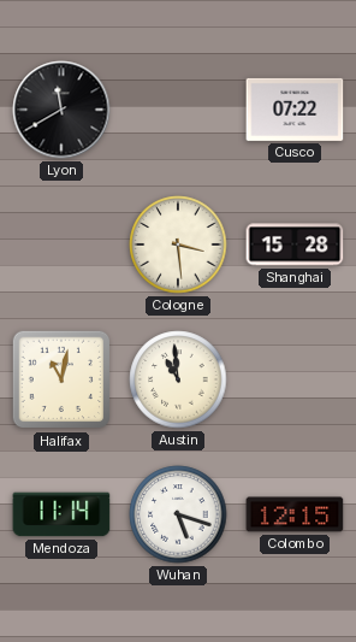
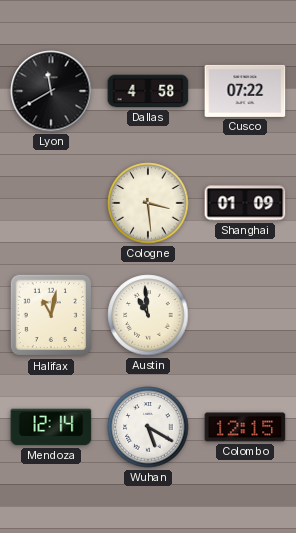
Dallas: none -> 4:58 (148, 91)
Shanghai: 15:28 -> 01:09 (245, 203)
Mendoza: 11:14 -> 12:14 (51, 427)
Wuhan: 5:18 -> 5:20 (148, 427)
